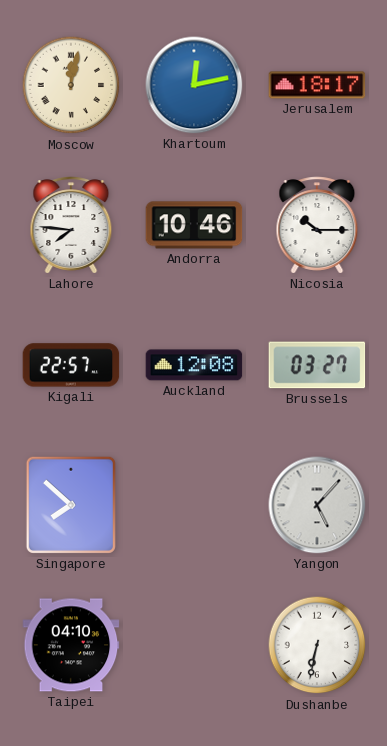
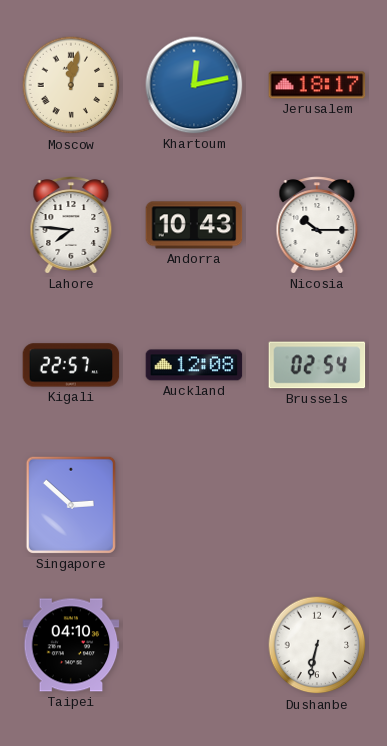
Andorra: 10:46 -> 10:43 (194, 225)
Brussels: 03:27 -> 02:54 (317, 365)
Singapore: 7:52 -> 2:52 (71, 505)
Yangon: 5:07 -> none (317, 505)
